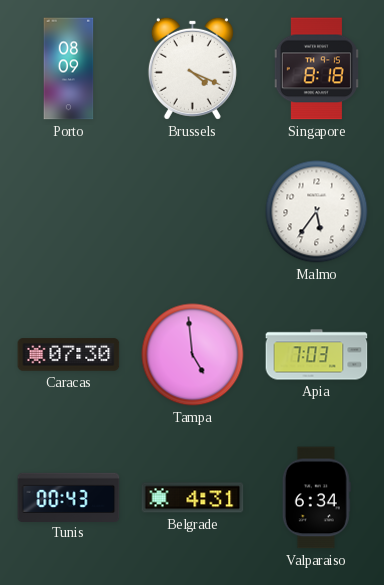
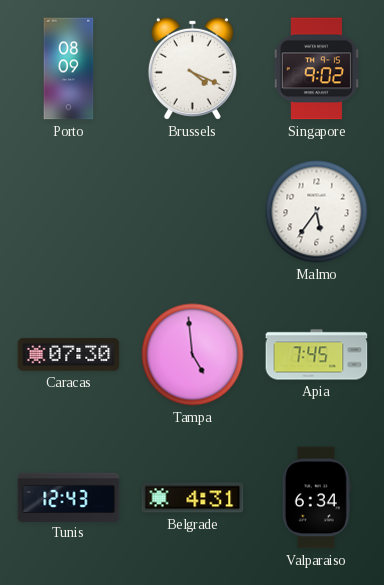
Singapore: 8:18 -> 9:02 (316, 69)
Apia: 7:03 -> 7:45 (317, 355)
Tunis: 00:43 -> 12:43 (69, 497)
